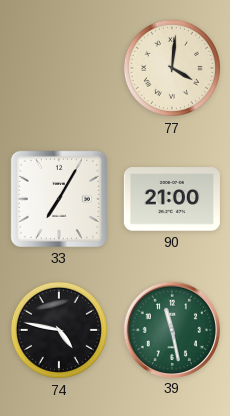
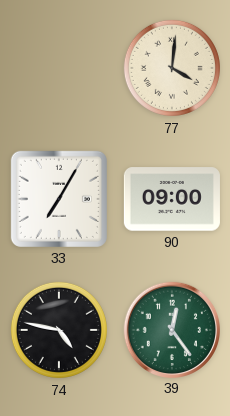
90: 21:00 -> 09:00 (172, 199)
39: 11:28 -> 12:24 (171, 329)
